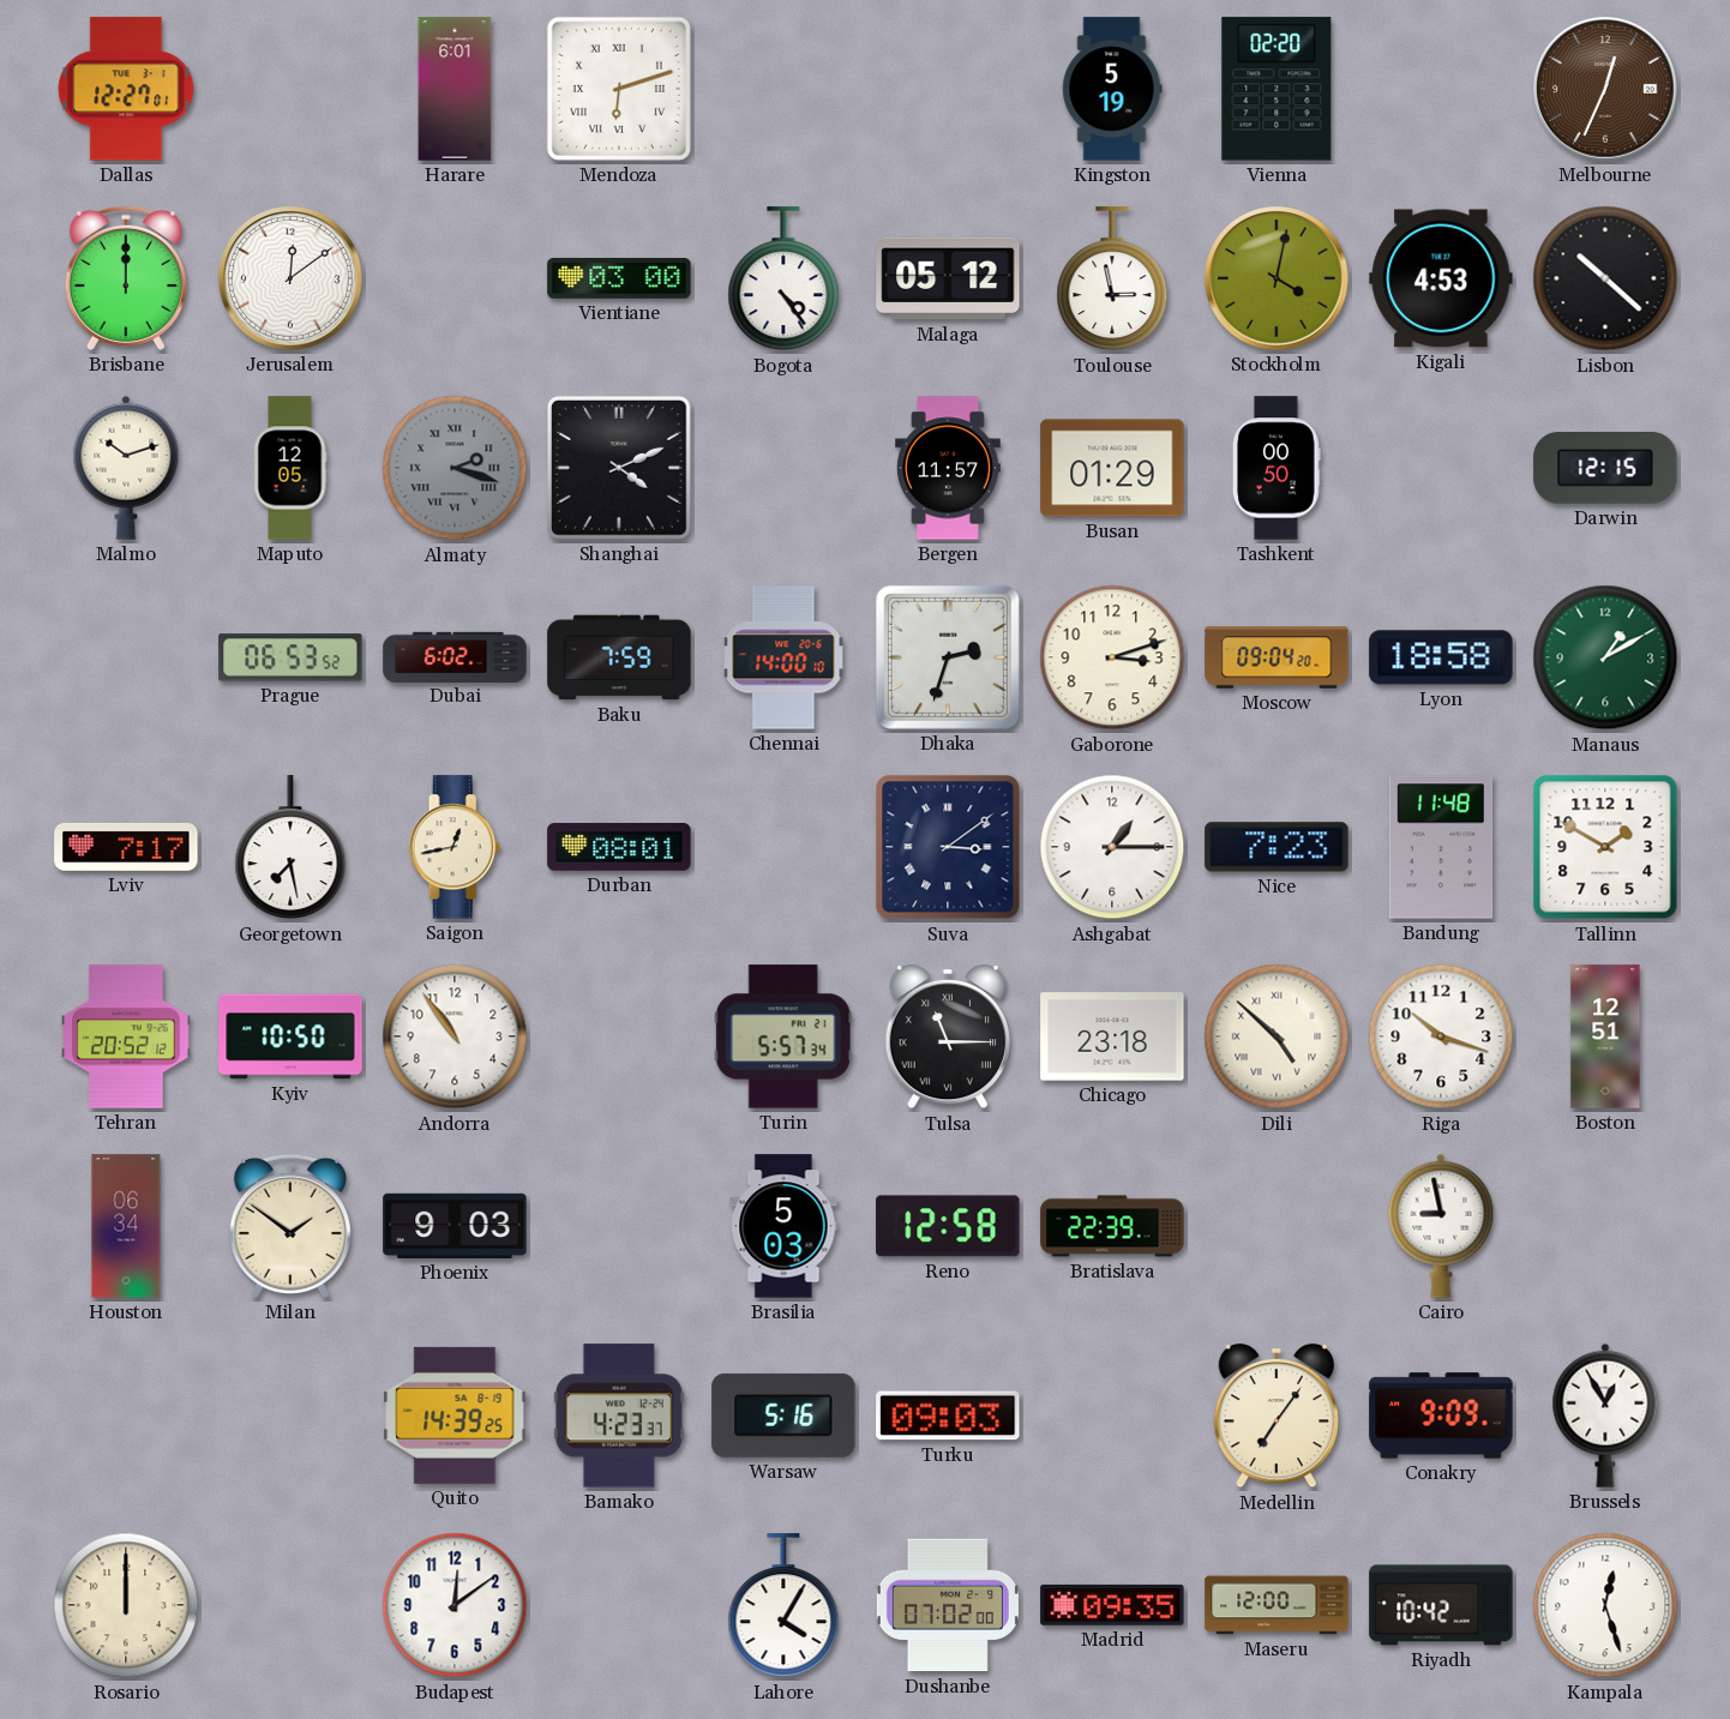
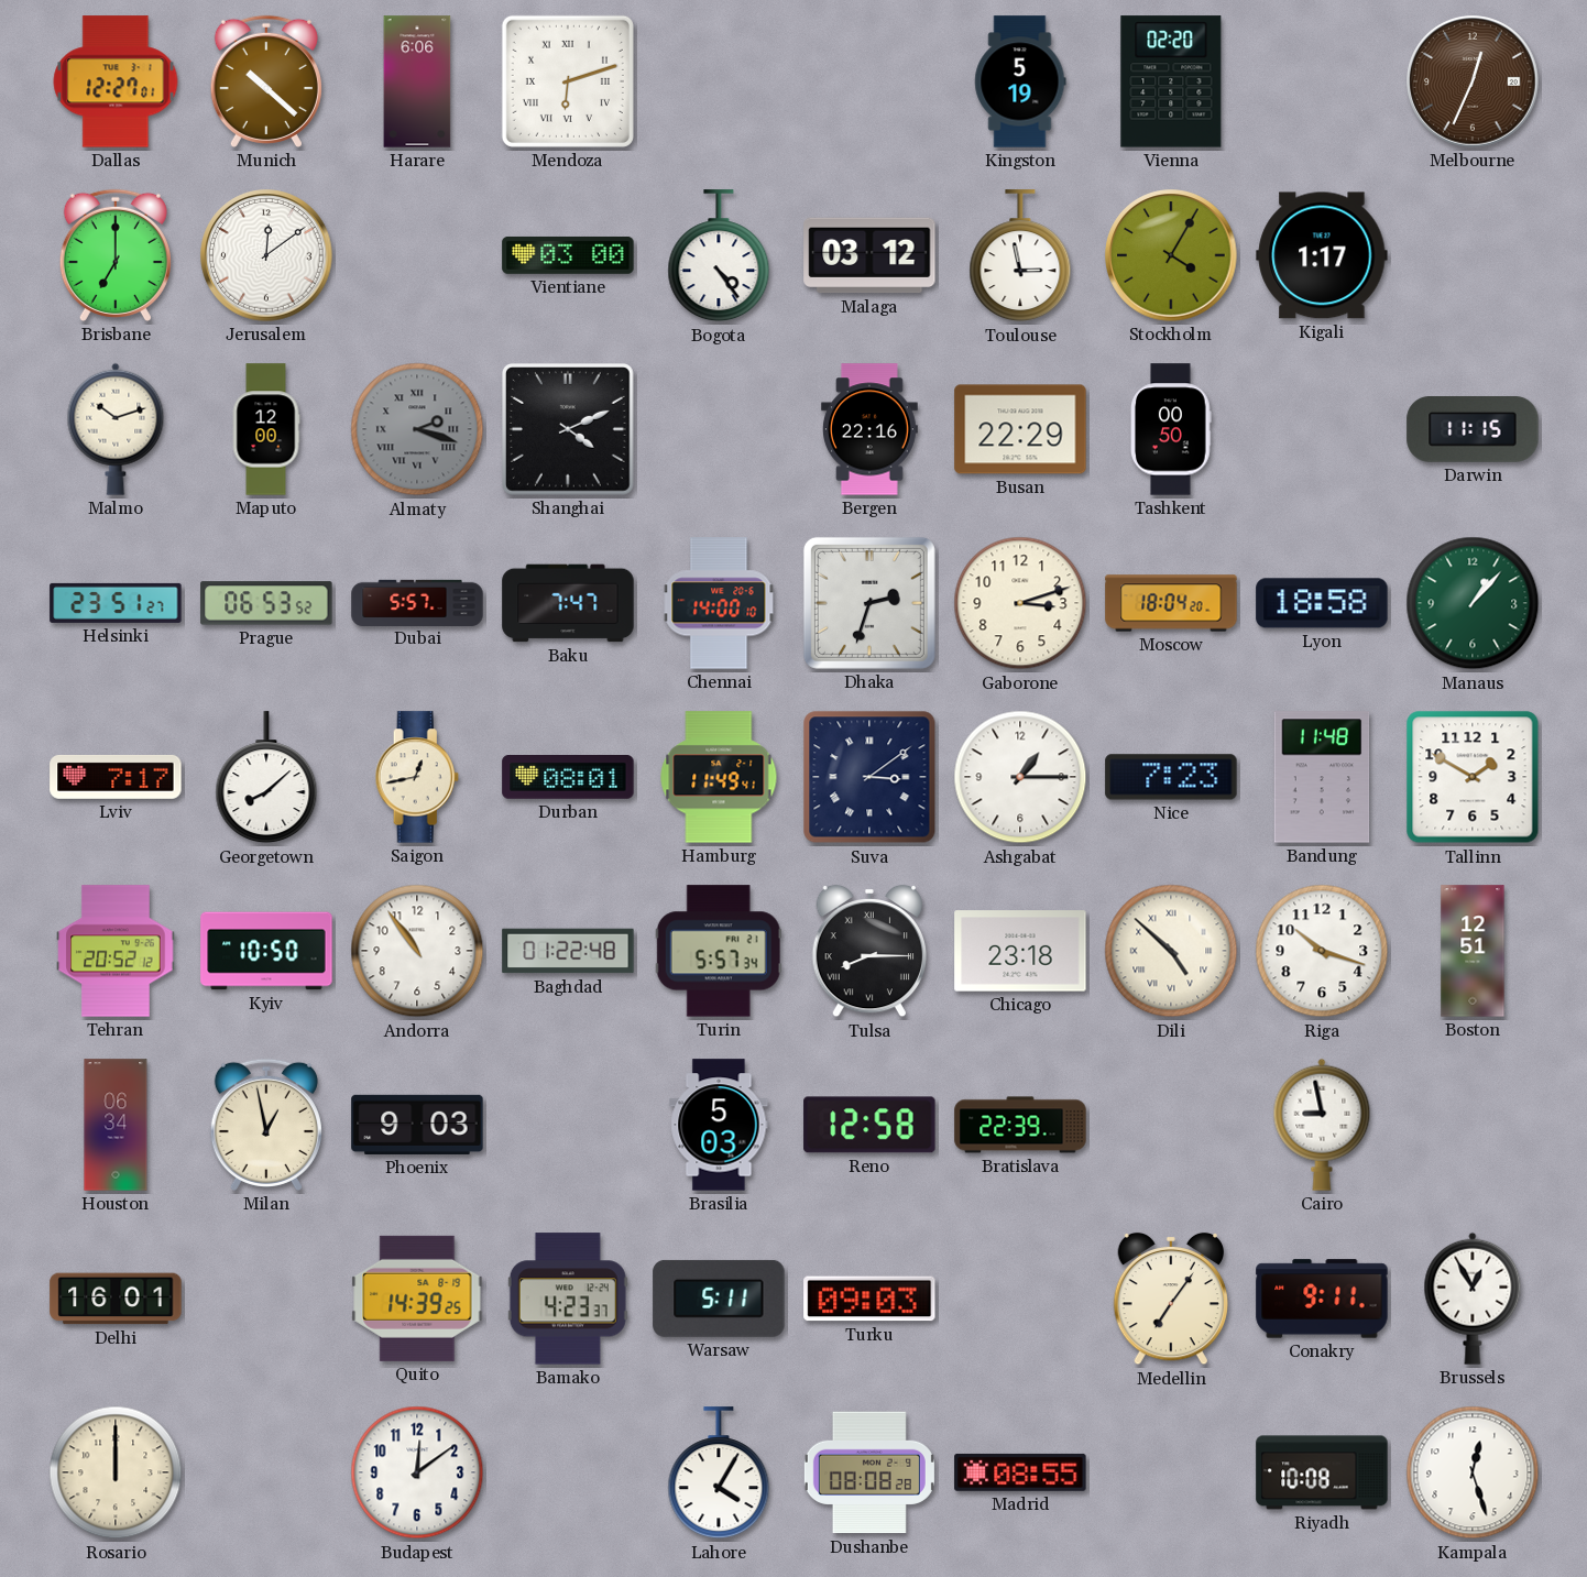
Munich: none -> 10:22 (266, 81)
Harare: 6:01 -> 6:06 (417, 81)
Brisbane: 12:00 -> 7:00 (116, 255)
Malaga: 05:12 -> 03:12 (869, 255)
Stockholm: 4:02 -> 4:05 (1171, 255)
Kigali: 4:53 -> 1:17 (1322, 255)
Lisbon: 10:22 -> none (1605, 278)
Maputo: 12:05 -> 12:00 (266, 429)
Bergen: 11:57 -> 22:16 (869, 429)
Busan: 01:29 -> 22:29 (1020, 429)
Darwin: 12:15 -> 11:15 (1473, 430)
Helsinki: none -> 23:51 (116, 603)
Dubai: 6:02 -> 5:57 (417, 602)
Baku: 7:59 -> 7:47 (568, 603)
Moscow: 09:04 -> 18:04 (1171, 603)
Manaus: 1:10 -> 1:07 (1473, 603)
Georgetown: 7:28 -> 8:08 (266, 778)
Hamburg: none -> 11:49 (719, 777)
Baghdad: none -> 01:22 (568, 951)
Tulsa: 11:15 -> 8:15 (868, 951)
Milan: 1:51 -> 12:58 (266, 1125)
Delhi: none -> 16:01 (116, 1299)
Warsaw: 5:16 -> 5:11 (719, 1299)
Conakry: 9:09 -> 9:11 (1322, 1299)
Dushanbe: 07:02 -> 08:08 (869, 1472)
Madrid: 09:35 -> 08:55 (1020, 1472)
Maseru: 12:00 -> none (1277, 1605)
Riyadh: 10:42 -> 10:08 (1322, 1472)
